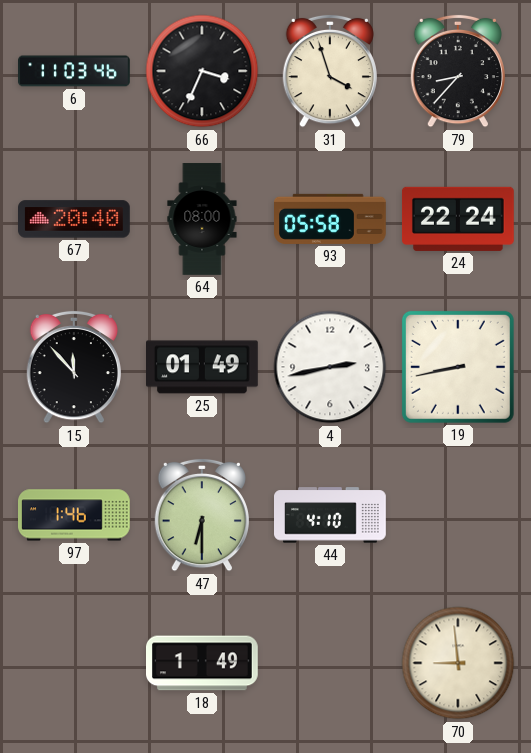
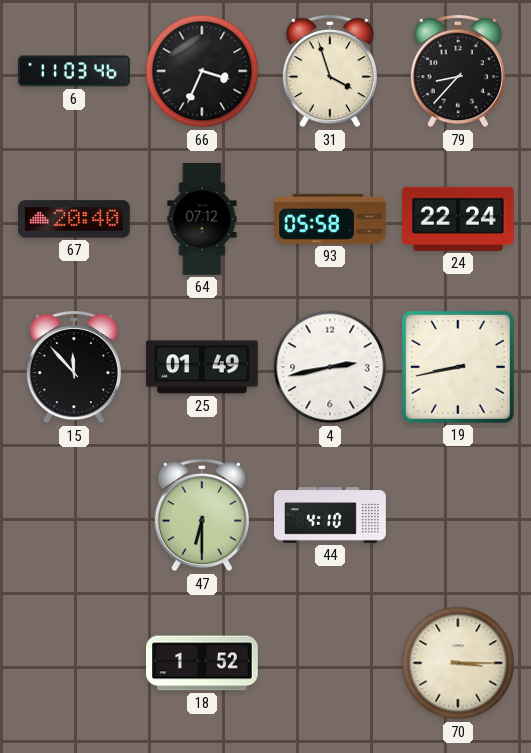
64: 08:00 -> 07:12 (202, 219)
97: 1:46 -> none (75, 515)
18: 1:49 -> 1:52 (203, 663)
70: 8:59 -> 3:15 (458, 663)
